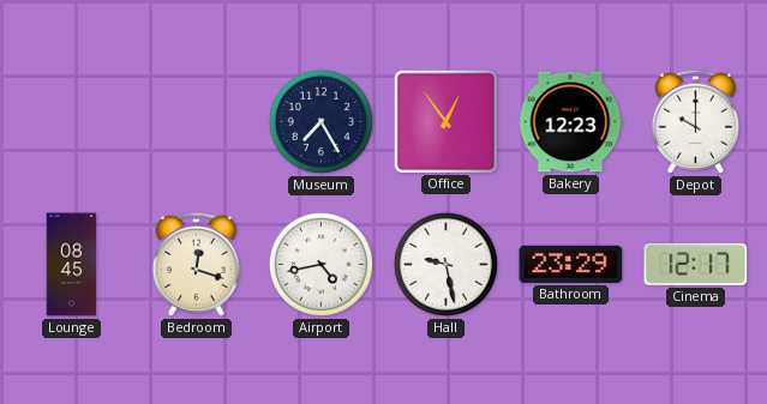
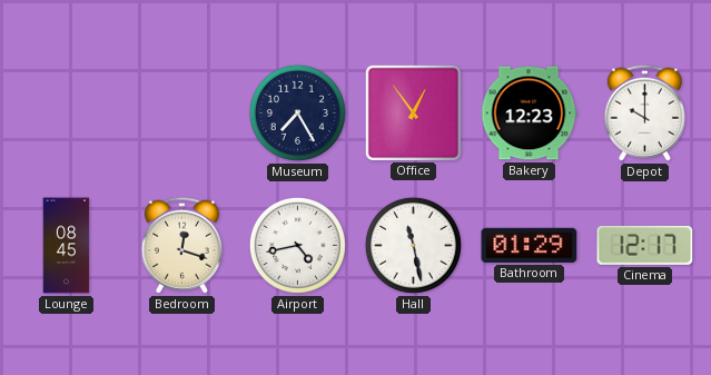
Hall: 9:28 -> 11:28 (413, 245)
Bathroom: 23:29 -> 01:29 (530, 245)
